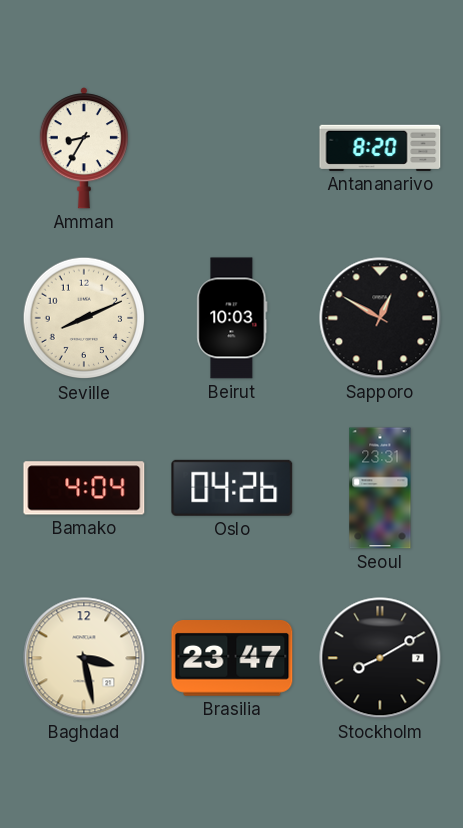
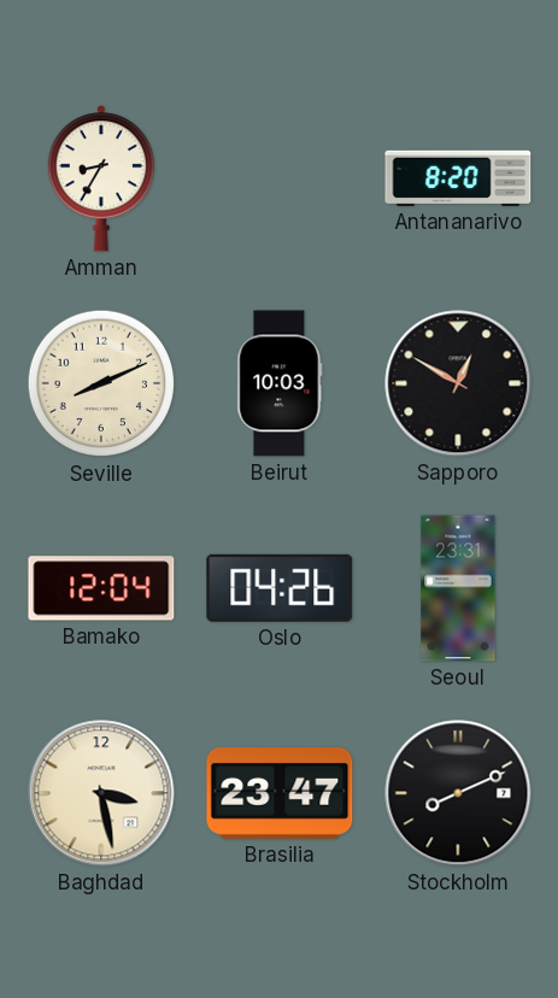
Bamako: 4:04 -> 12:04 (101, 588)
Stockholm: 8:10 -> 8:11 (458, 793)
